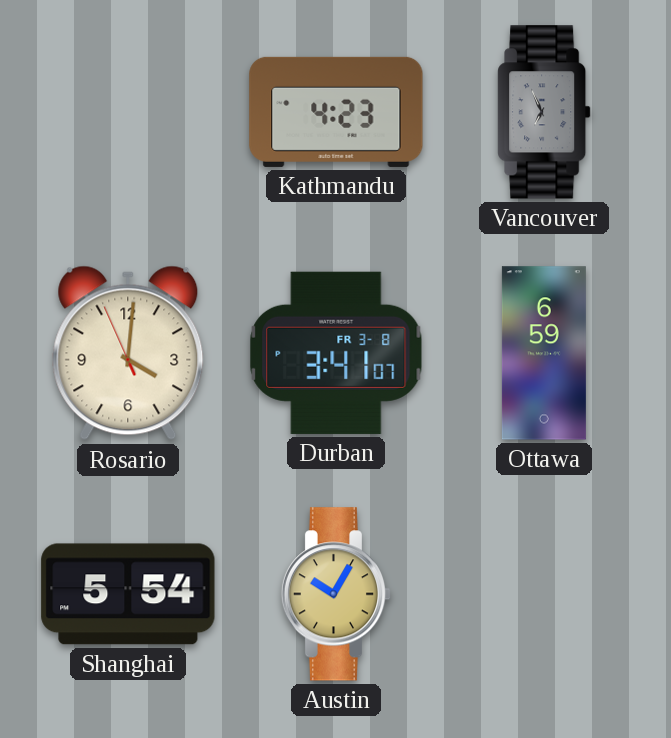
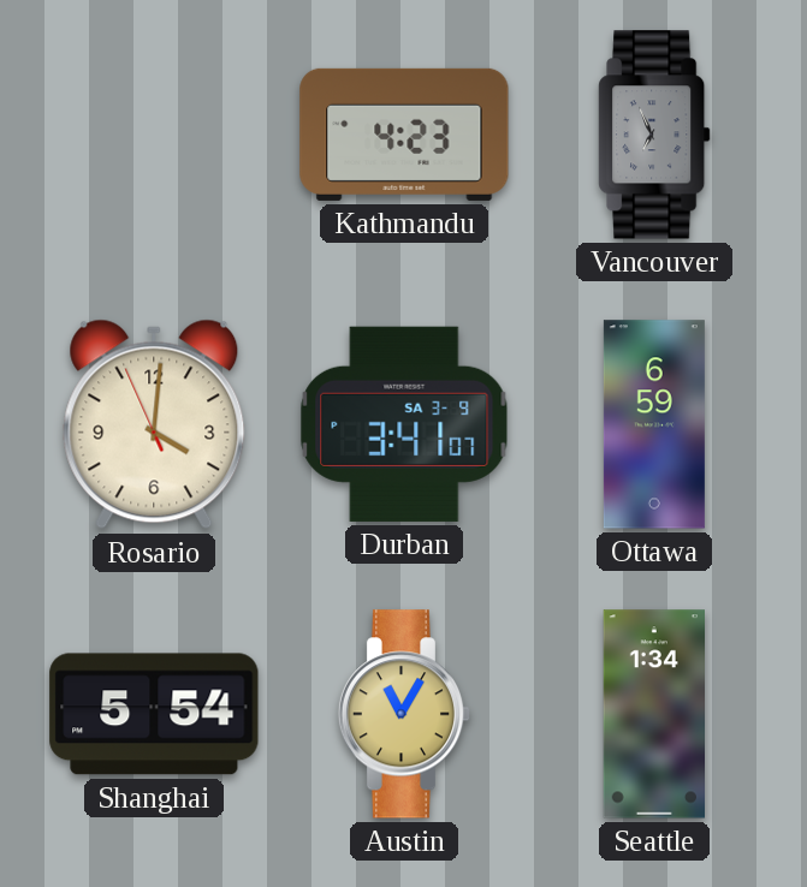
Durban date: FR 3-8 -> SA 3-9 (404, 424)
Austin: 10:05 -> 11:05 (404, 714)
Seattle: none -> 1:34 (653, 714)
